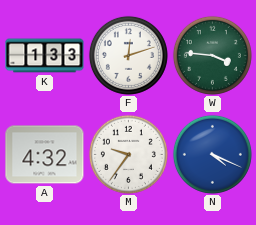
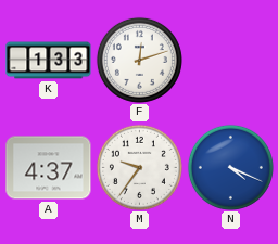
W: 3:46 -> none (212, 55)
A: 4:32 -> 4:37 (49, 168)
